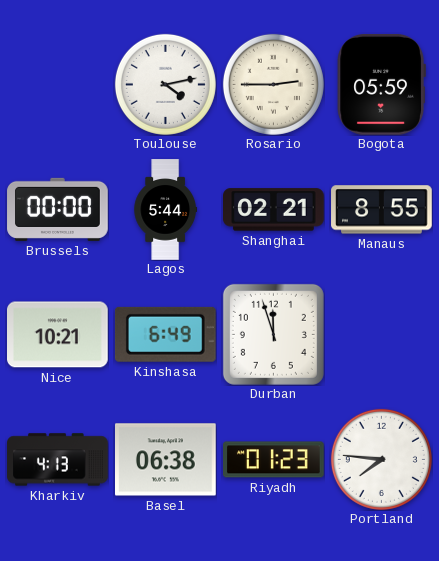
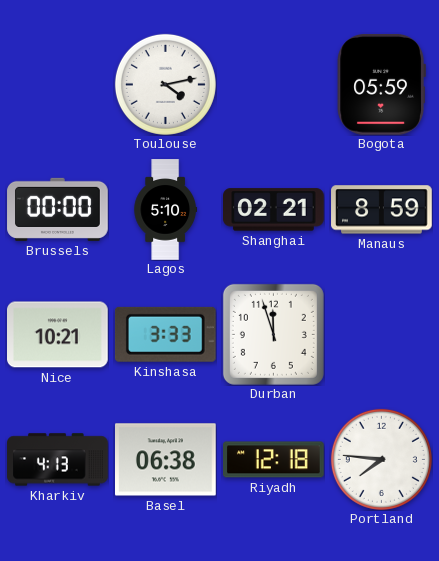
Rosario: 2:45 -> none (273, 84)
Lagos: 5:44 -> 5:10 (166, 210)
Manaus: 8:55 -> 8:59 (382, 210)
Kinshasa: 6:49 -> 3:33 (165, 334)
Riyadh: 01:23 -> 12:18 (274, 460)
